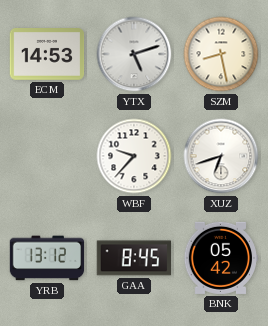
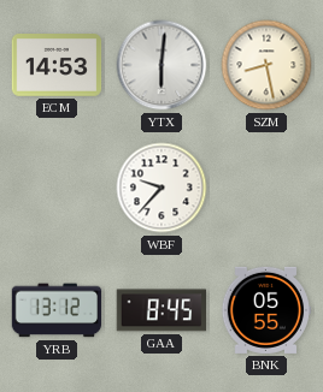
YTX: 5:12 -> 6:01 (161, 65)
XUZ: 6:42 -> none (221, 156)
BNK: 05:42 -> 05:55 (266, 310)
